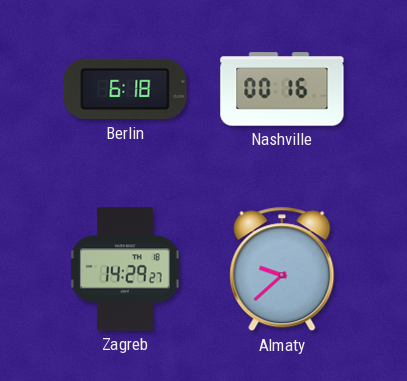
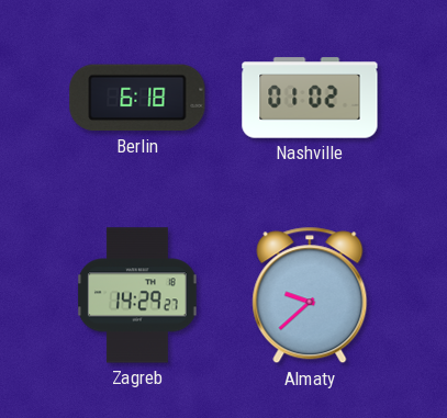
Nashville: 00:16 -> 01:02 (310, 98)
